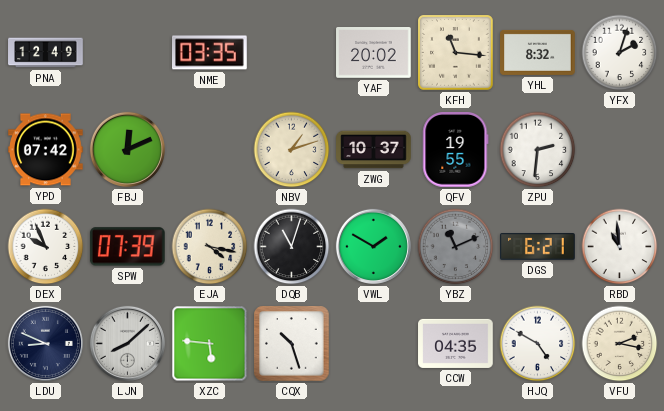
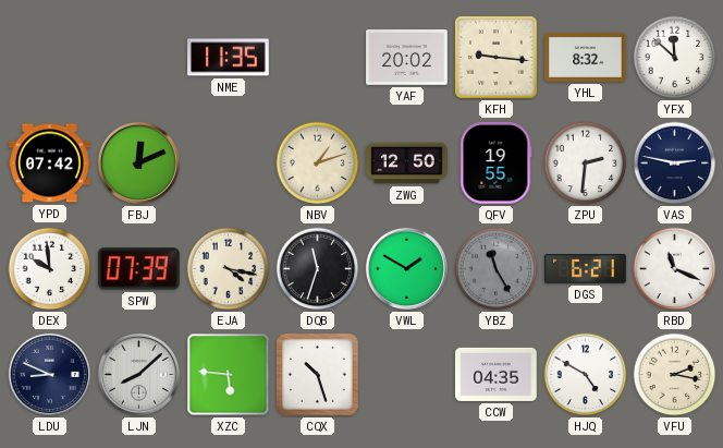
PNA: 12:49 -> none (46, 53)
NME: 03:35 -> 11:35 (229, 58)
KFH: 11:16 -> 9:16 (497, 58)
YFX: 2:03 -> 11:52 (675, 58)
ZWG: 10:37 -> 12:50 (407, 164)
VAS: none -> 2:47 (675, 164)
DEX: 9:56 -> 9:59 (50, 269)
DQB: 11:03 -> 11:33 (318, 269)
YBZ: 11:11 -> 11:25 (497, 269)
RBD: 10:59 -> 11:19 (675, 269)
